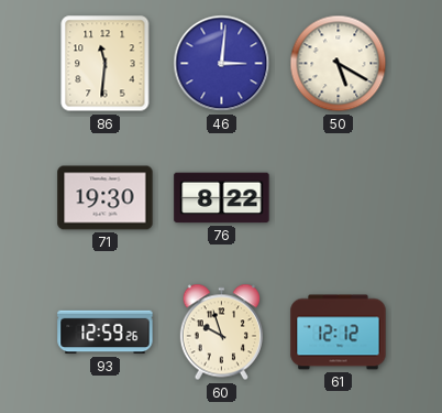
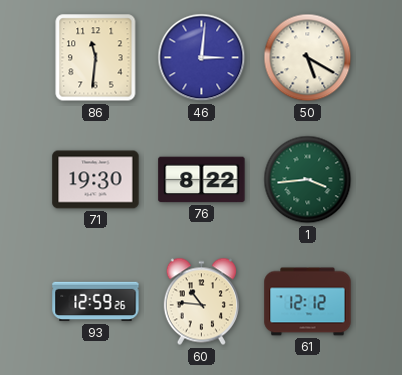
1: none -> 3:44 (308, 180)
60: 9:57 -> 10:46 (201, 302)
